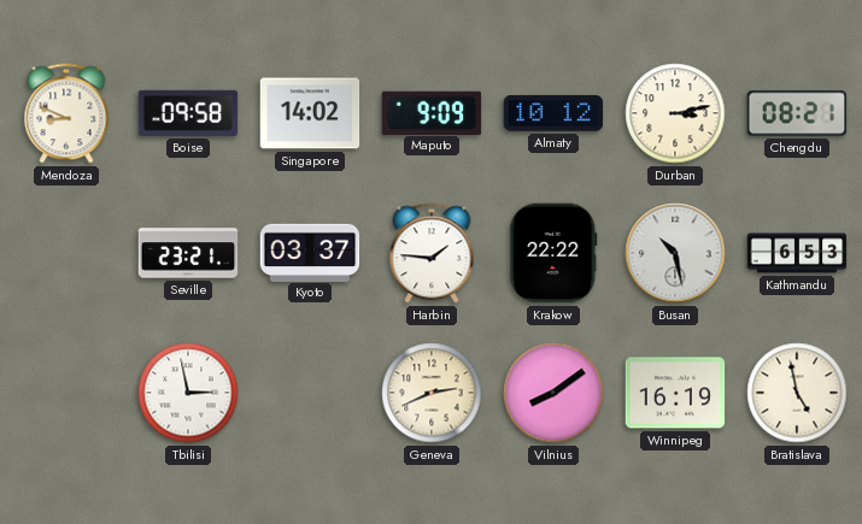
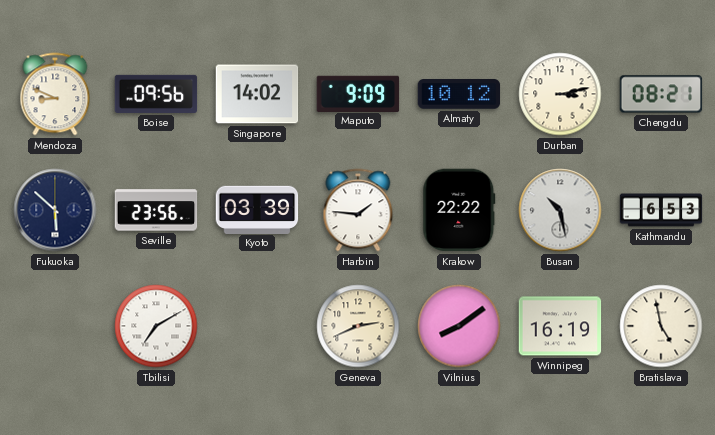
Boise: 09:58 -> 09:56 (156, 94)
Fukuoka: none -> 5:52 (55, 210)
Seville: 23:21 -> 23:56 (156, 210)
Kyoto: 03:37 -> 03:39 (257, 209)
Tbilisi: 2:58 -> 7:10 (156, 326)
